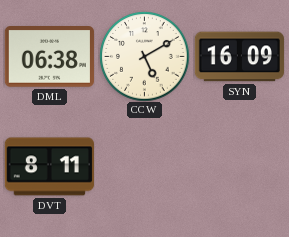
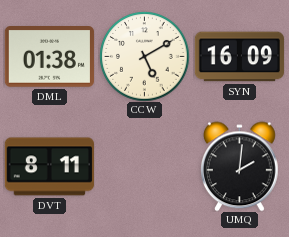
DML: 06:38 -> 01:38 (49, 57)
UMQ: none -> 2:01 (239, 166)
